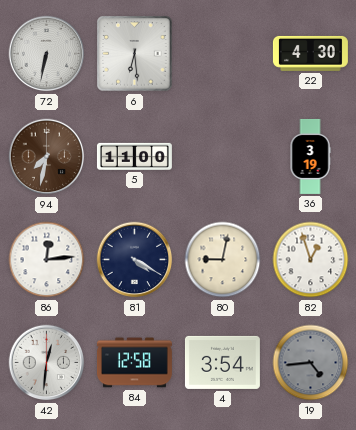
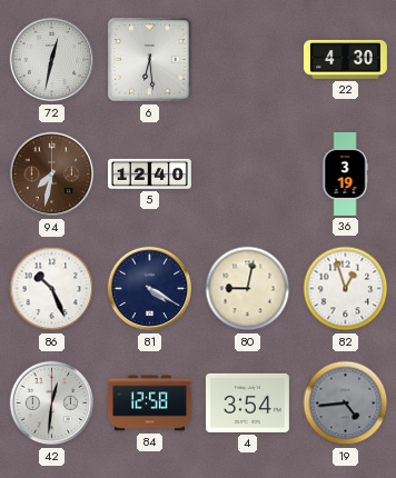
72: 6:32 -> 12:32 (52, 60)
5: 11:00 -> 12:40 (149, 173)
86: 12:14 -> 10:26 (52, 289)
